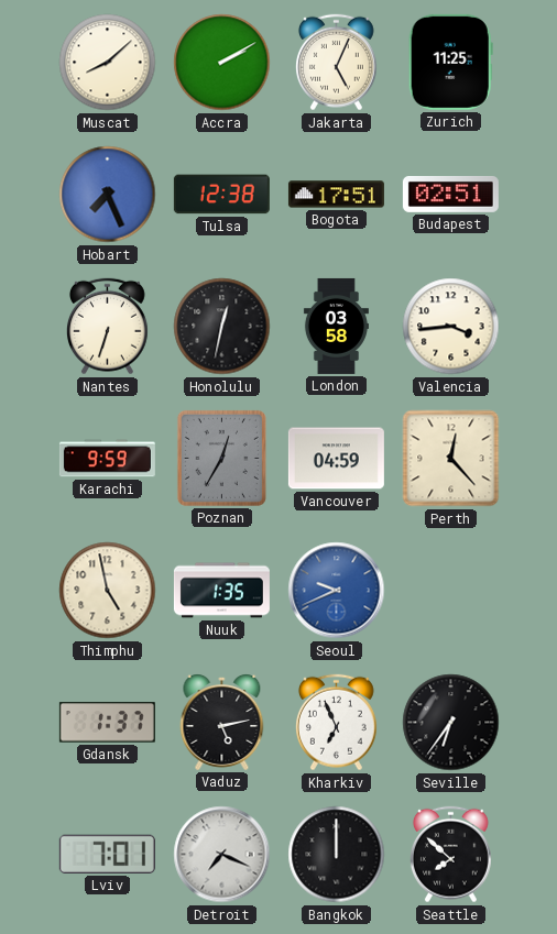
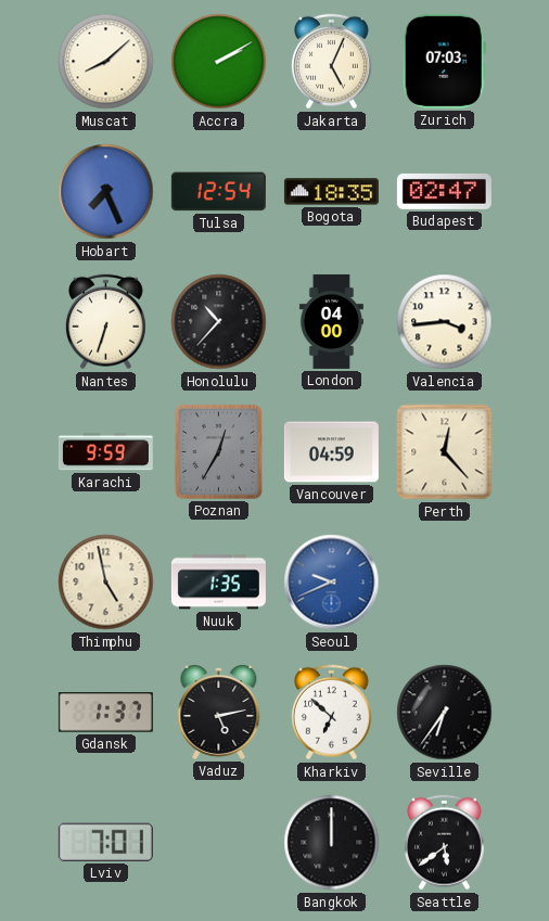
Zurich: 11:25 -> 07:03 (444, 61)
Tulsa: 12:38 -> 12:54 (218, 192)
Bogota: 17:51 -> 18:35 (331, 192)
Budapest: 02:51 -> 02:47 (444, 191)
Honolulu: 12:32 -> 10:37 (219, 322)
London: 03:58 -> 04:00 (331, 321)
Kharkiv: 6:56 -> 6:52 (331, 713)
Detroit: 7:19 -> none (222, 855)
Seattle: 7:52 -> 5:39 (444, 843)
